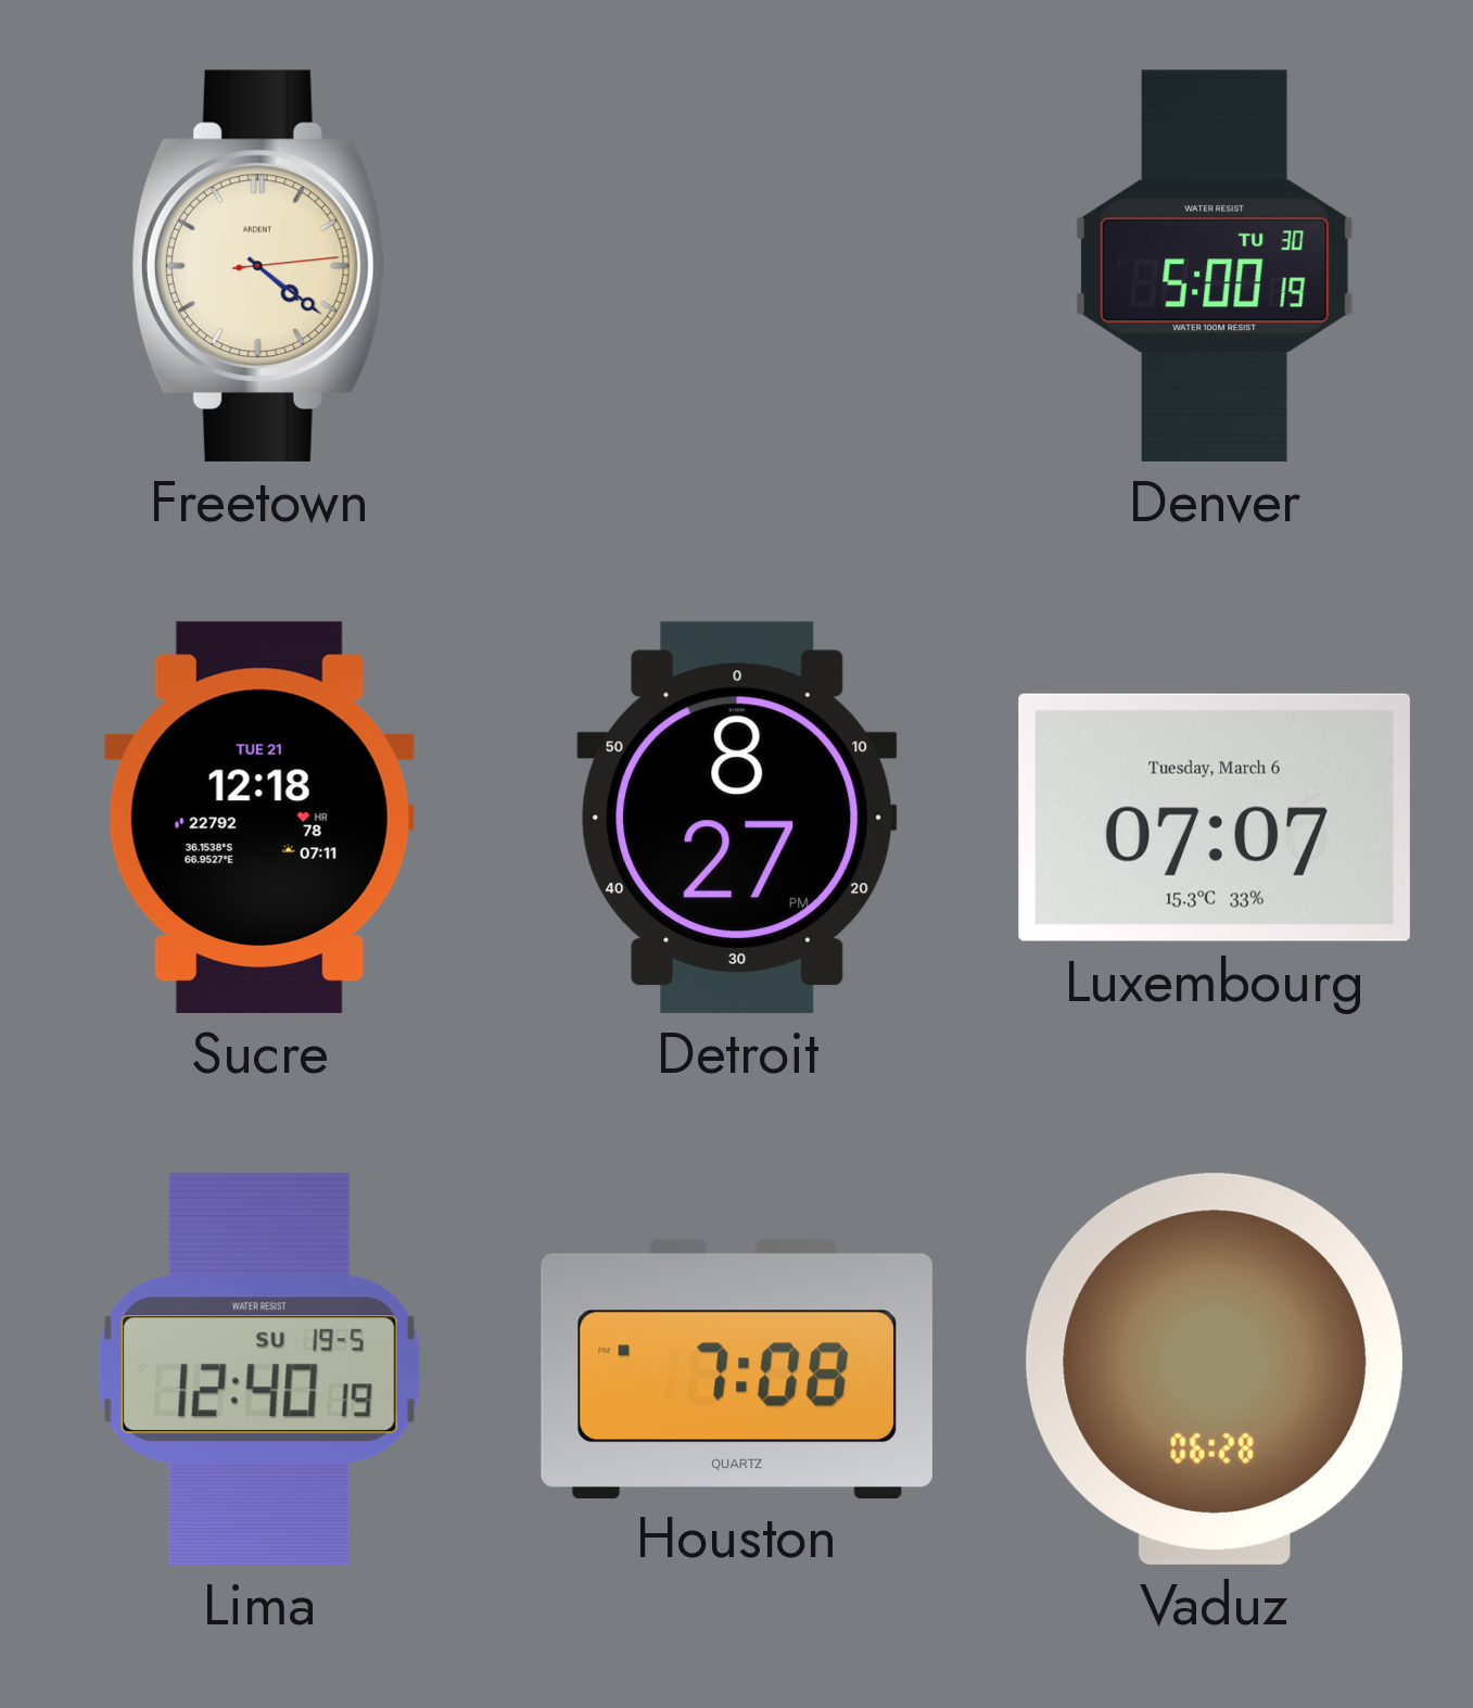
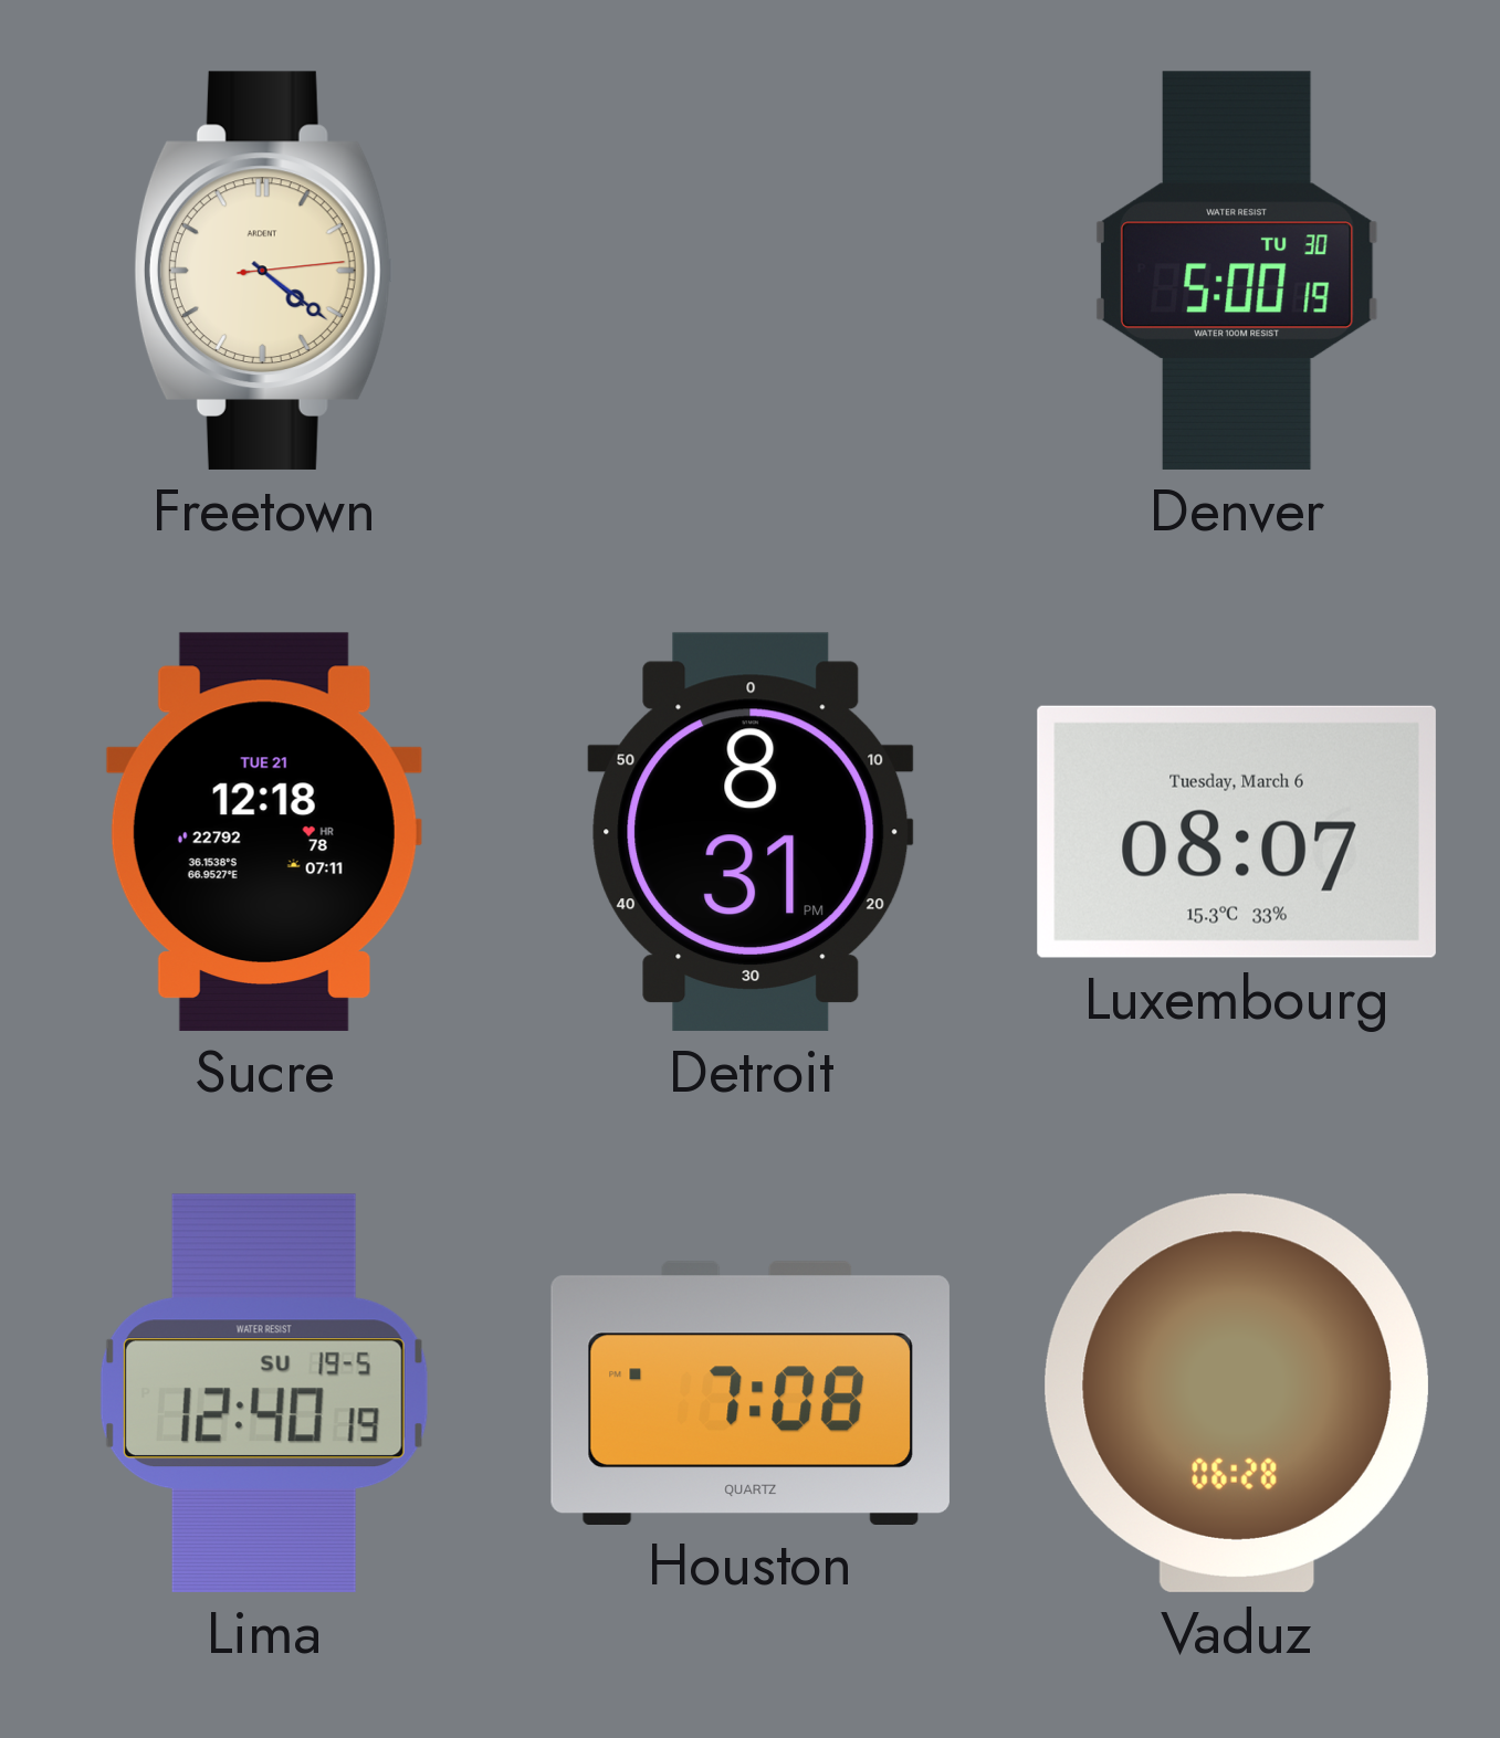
Detroit: 8:27 -> 8:31 (751, 832)
Luxembourg: 07:07 -> 08:07 (1237, 832)
